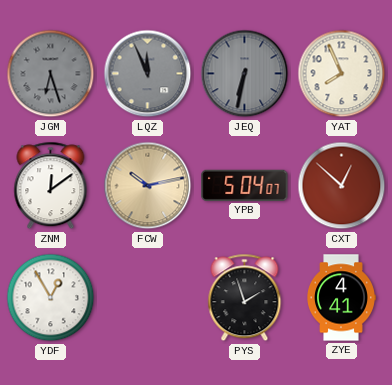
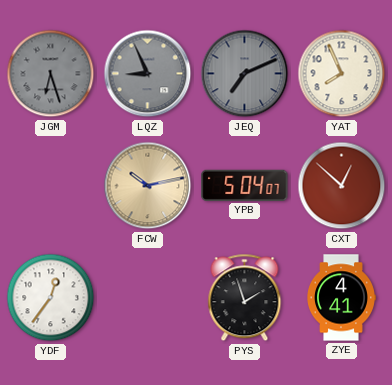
LQZ: 11:56 -> 8:56 (148, 74)
JEQ: 6:32 -> 7:11 (245, 74)
ZNM: 12:09 -> none (51, 186)
YDF: 12:55 -> 12:36 (51, 298)
